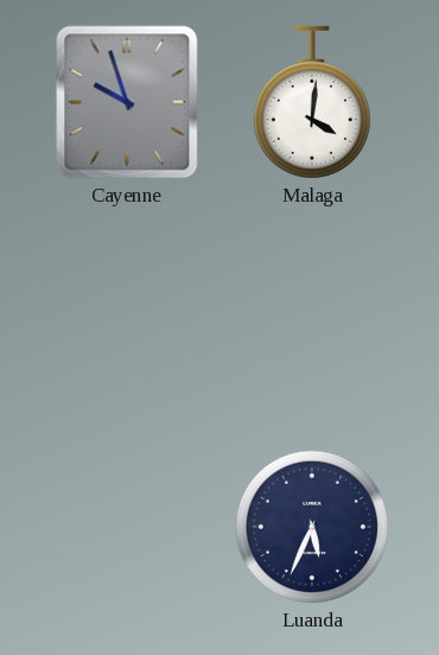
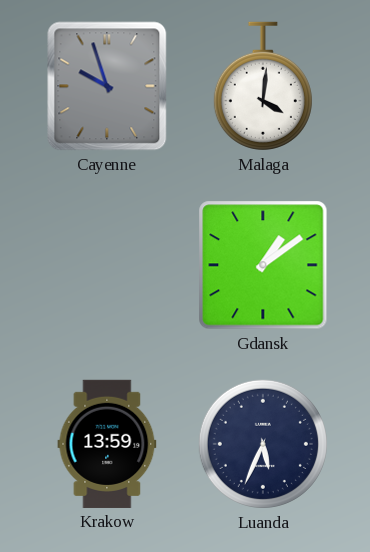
Gdansk: none -> 1:09 (263, 265)
Krakow: none -> 13:59 (107, 444)
